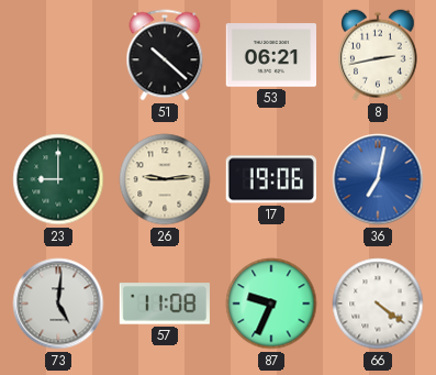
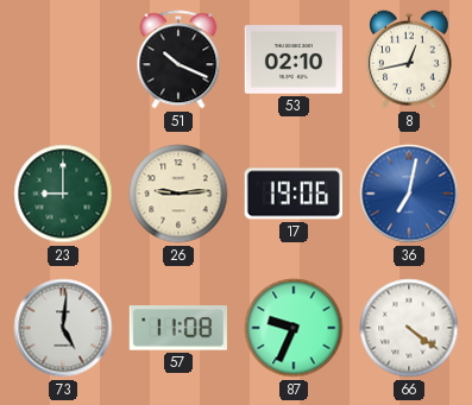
51: 10:22 -> 10:19 (178, 59)
53: 06:21 -> 02:10 (292, 59)
8: 2:43 -> 12:43 (410, 59)
